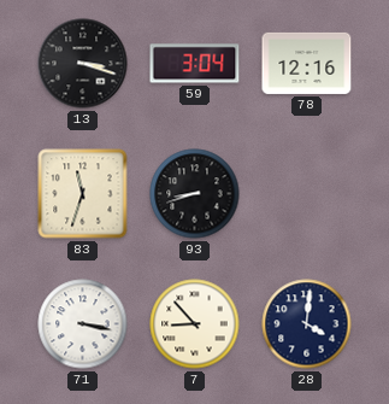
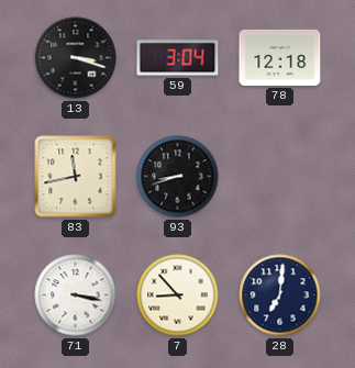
78: 12:16 -> 12:18 (280, 57)
83: 11:33 -> 11:43 (76, 177)
28: 4:01 -> 7:01 (280, 295)
